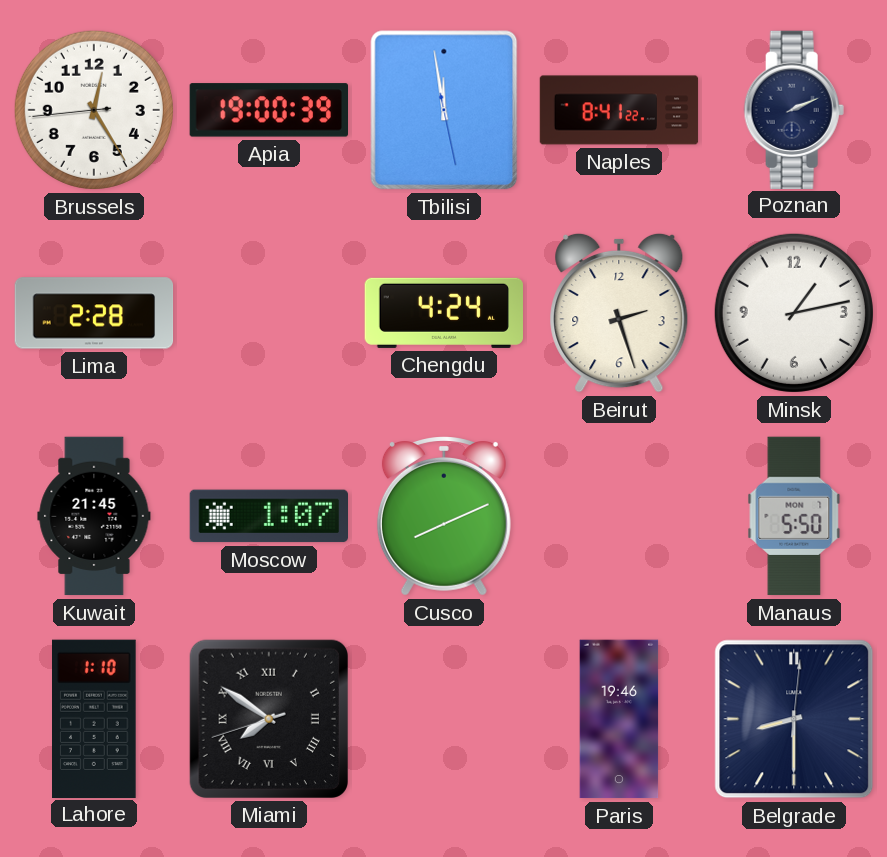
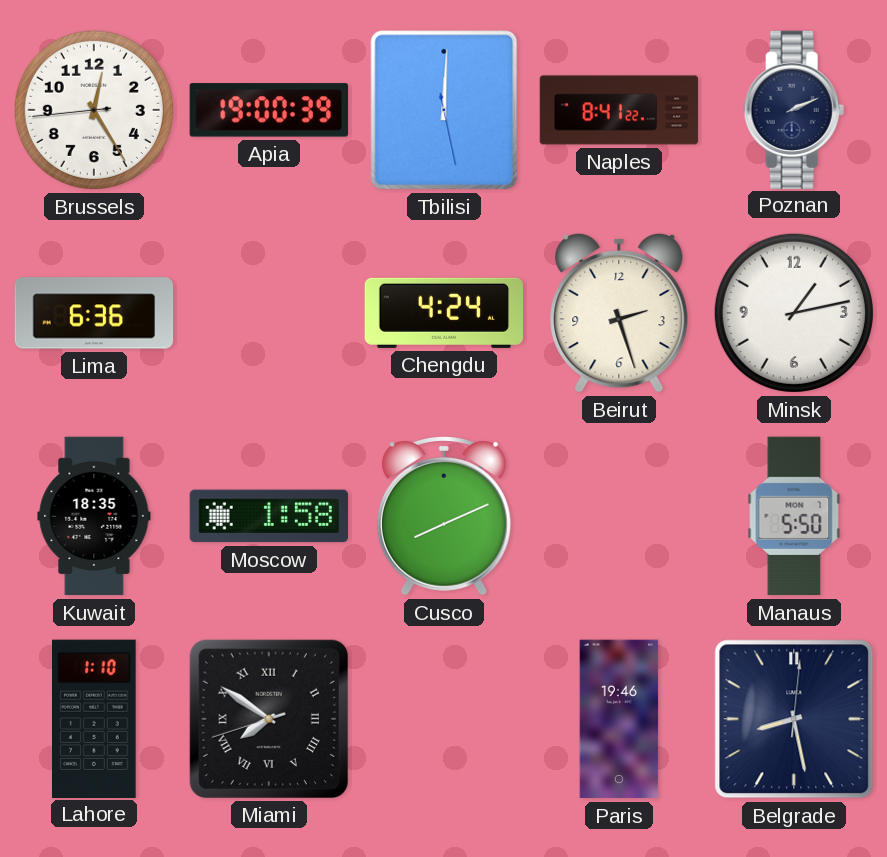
Tbilisi: 11:58 -> 12:00 (444, 110)
Lima: 2:28 -> 6:36 (94, 313)
Kuwait: 21:45 -> 18:35 (94, 516)
Moscow: 1:07 -> 1:58 (268, 516)
Belgrade: 8:30 -> 8:28 (794, 719)
